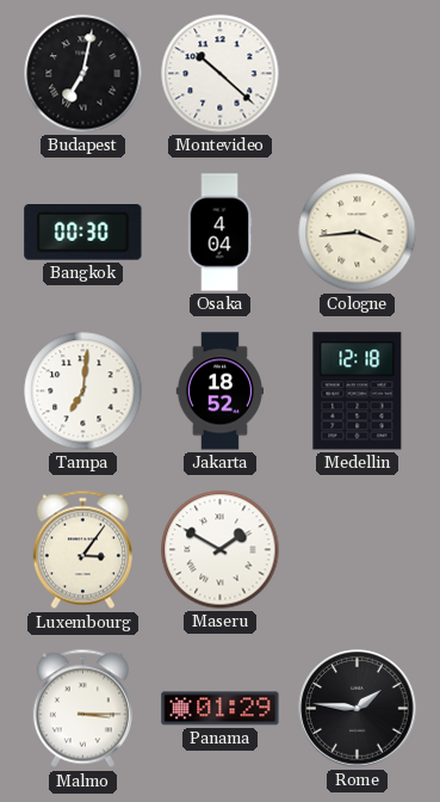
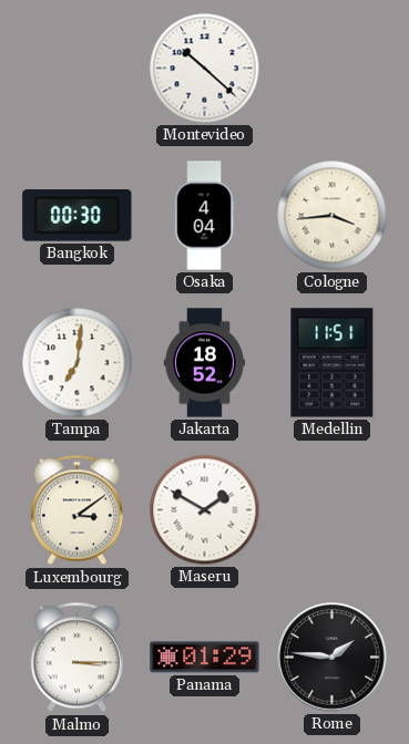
Budapest: 7:02 -> none (83, 74)
Medellin: 12:18 -> 11:51 (333, 363)
Luxembourg: 3:06 -> 3:09 (76, 510)
